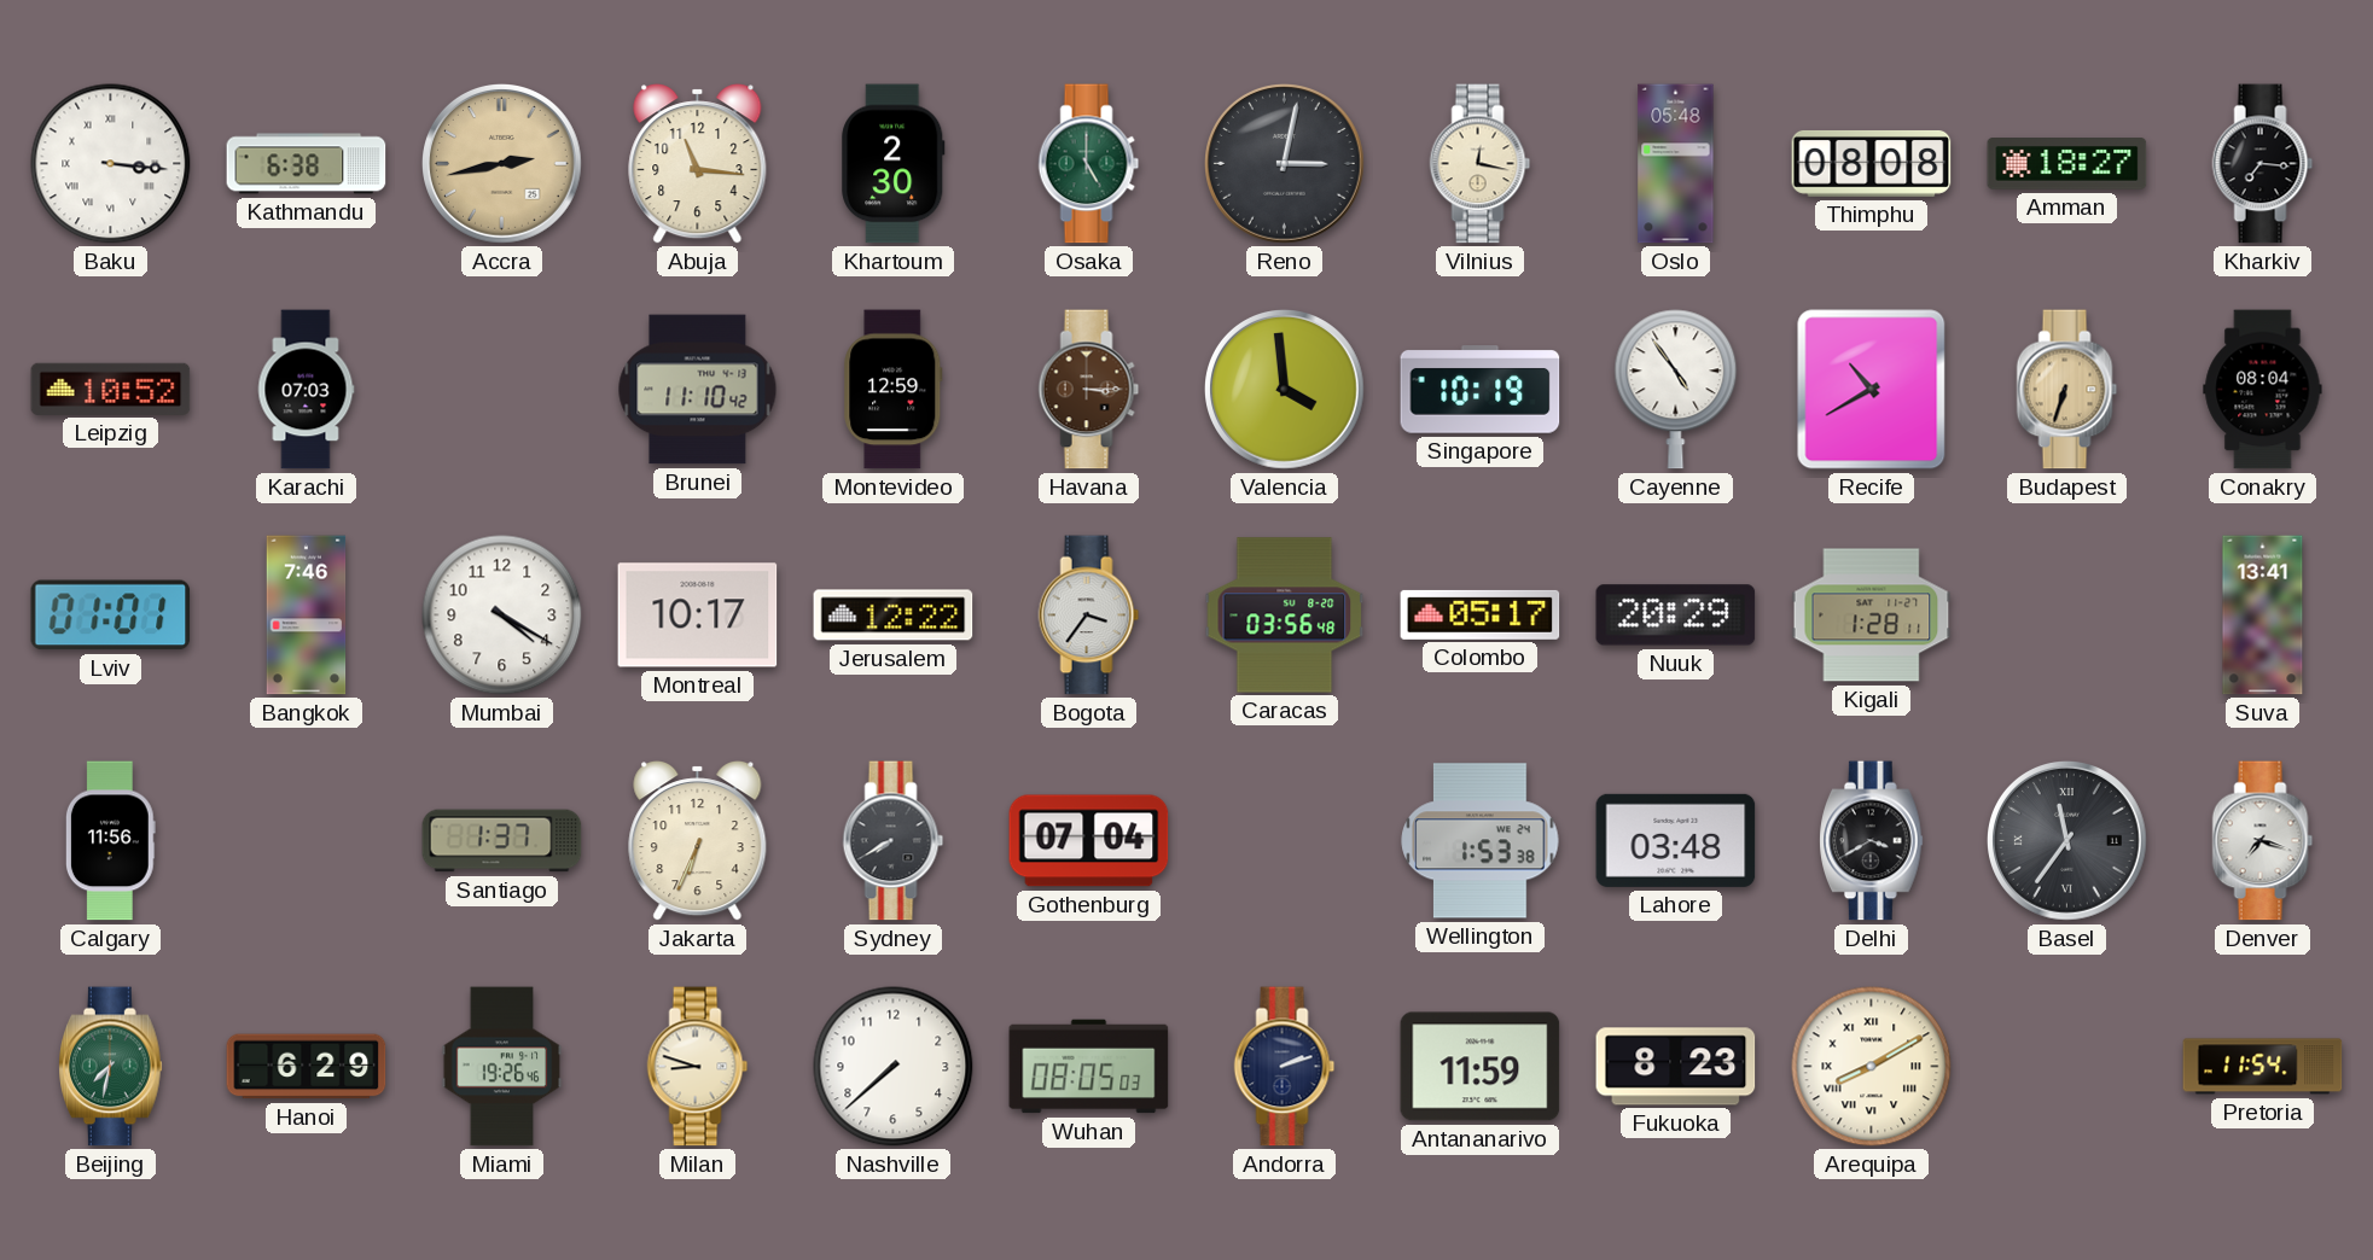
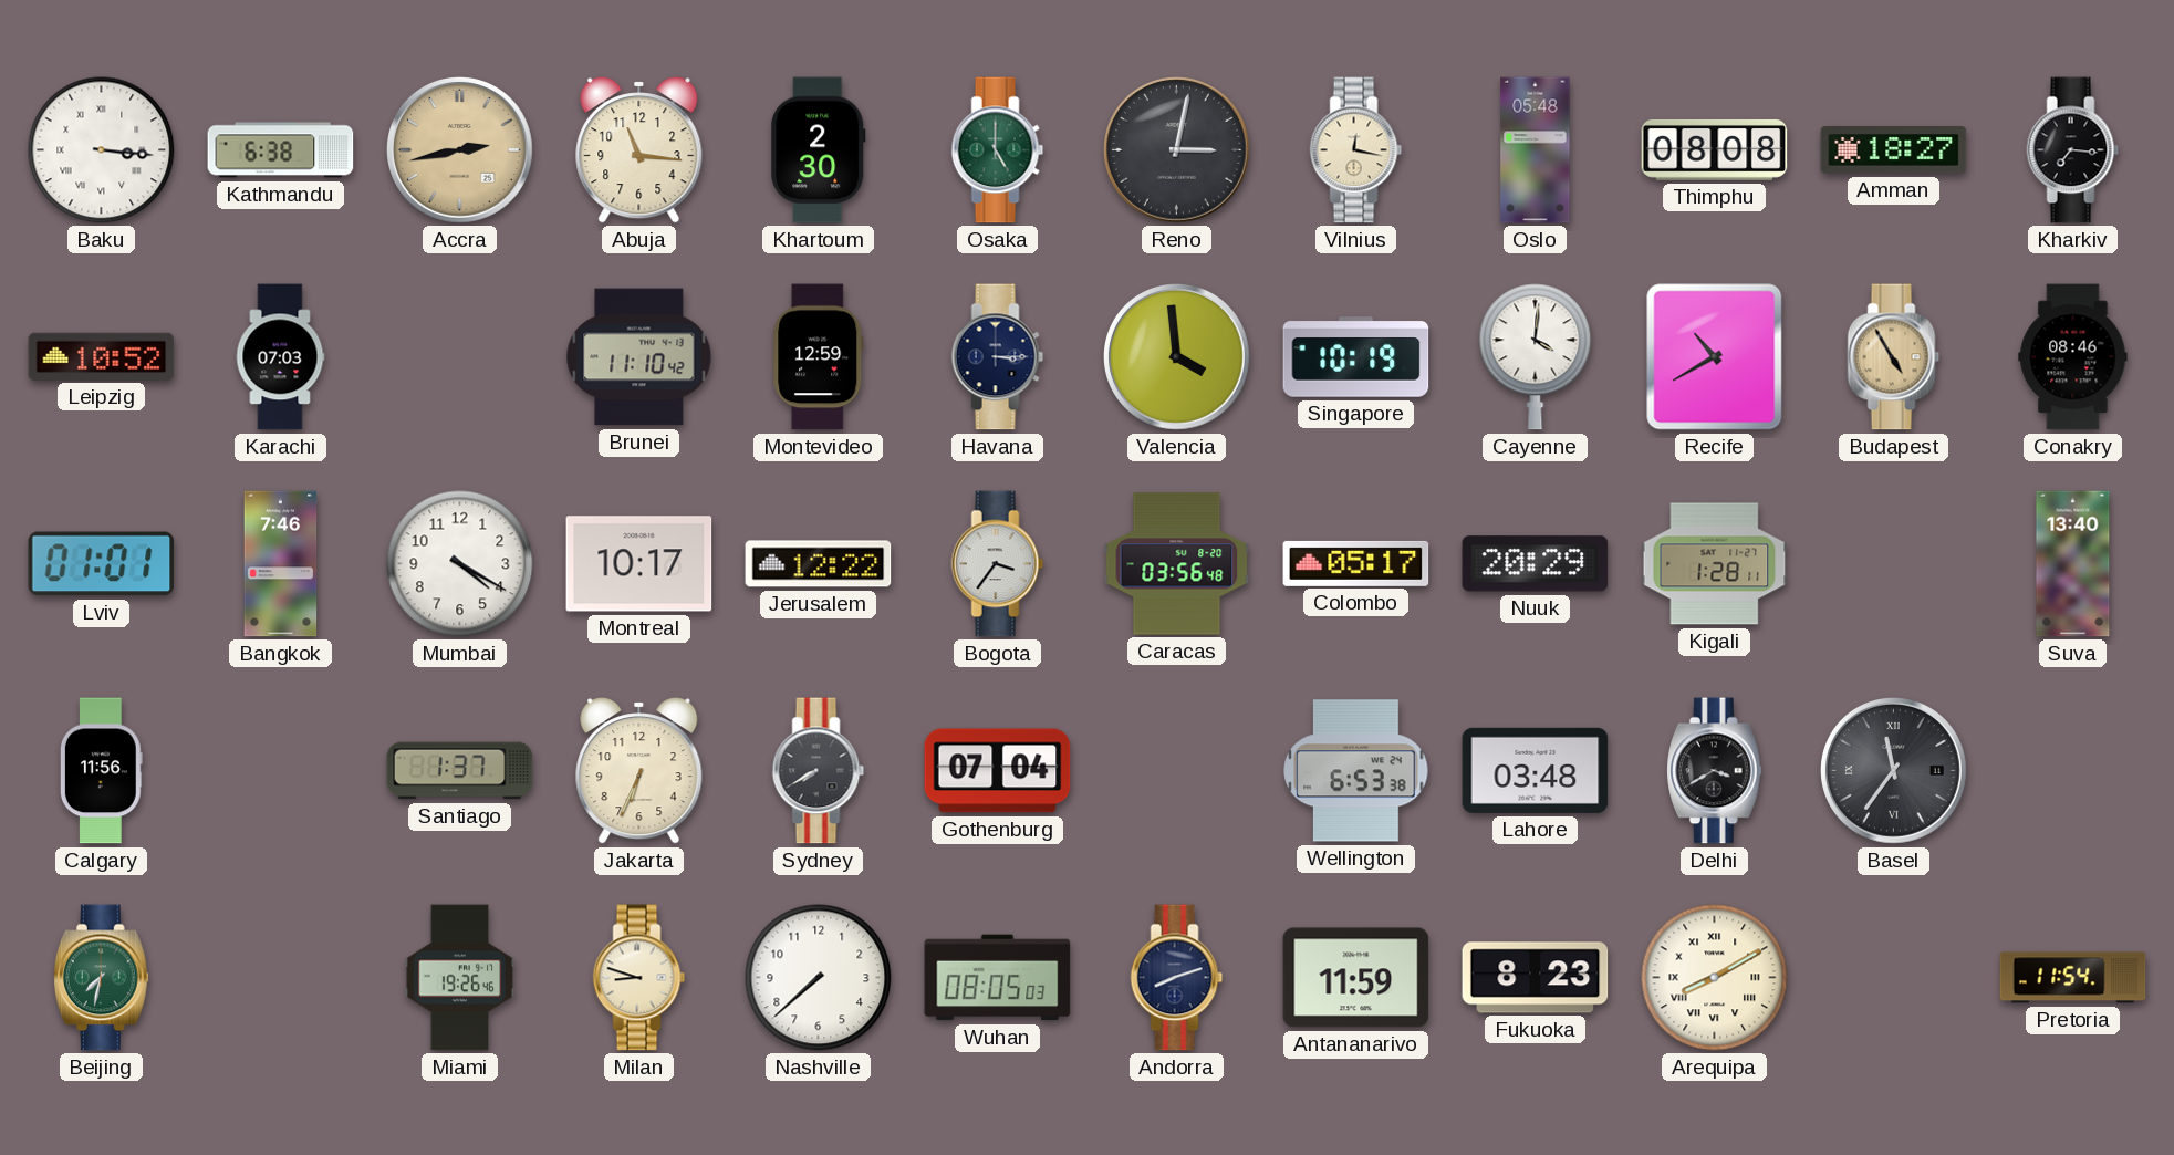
Havana dial: brown -> navy (998, 357)
Cayenne: 4:54 -> 4:01 (1536, 357)
Budapest: 6:33 -> 4:55 (1894, 357)
Conakry: 08:04 -> 08:46 (2073, 357)
Suva: 13:41 -> 13:40 (2073, 564)
Wellington: 1:53 -> 6:53 (1356, 771)
Denver: 7:18 -> none (2263, 841)
Hanoi: 6:29 -> none (307, 1067)
Andorra: 2:12 -> 8:12 (1177, 978)
